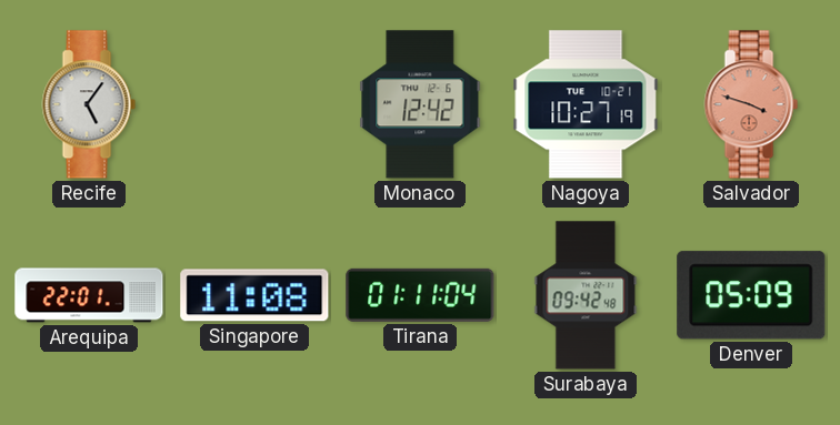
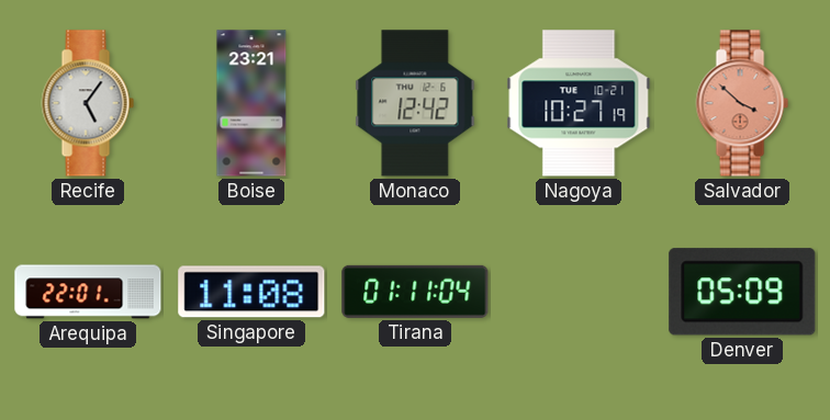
Boise: none -> 23:21 (251, 103)
Salvador: 3:48 -> 3:52 (742, 103)
Surabaya: 09:42 -> none (586, 295)
